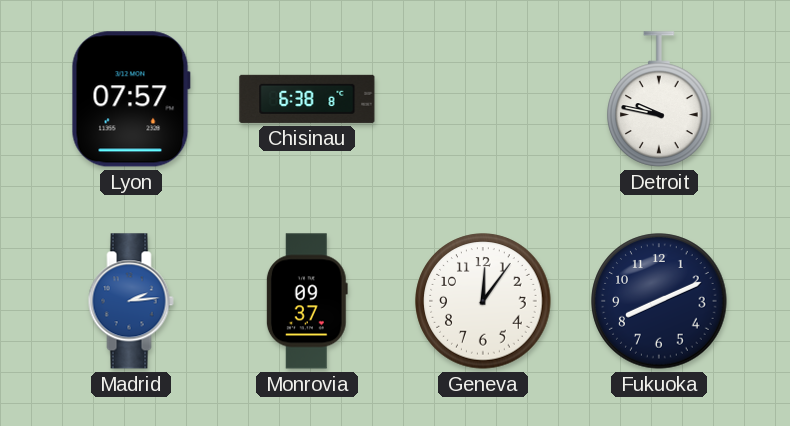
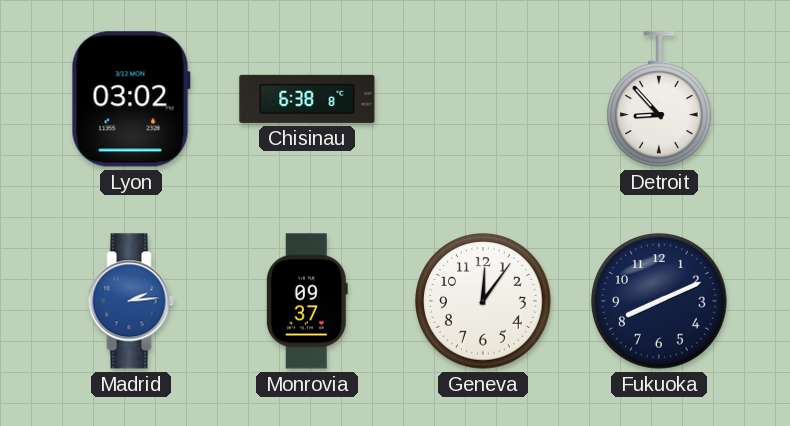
Lyon: 07:57 -> 03:02 (131, 99)
Detroit: 9:47 -> 8:53 (659, 99)
